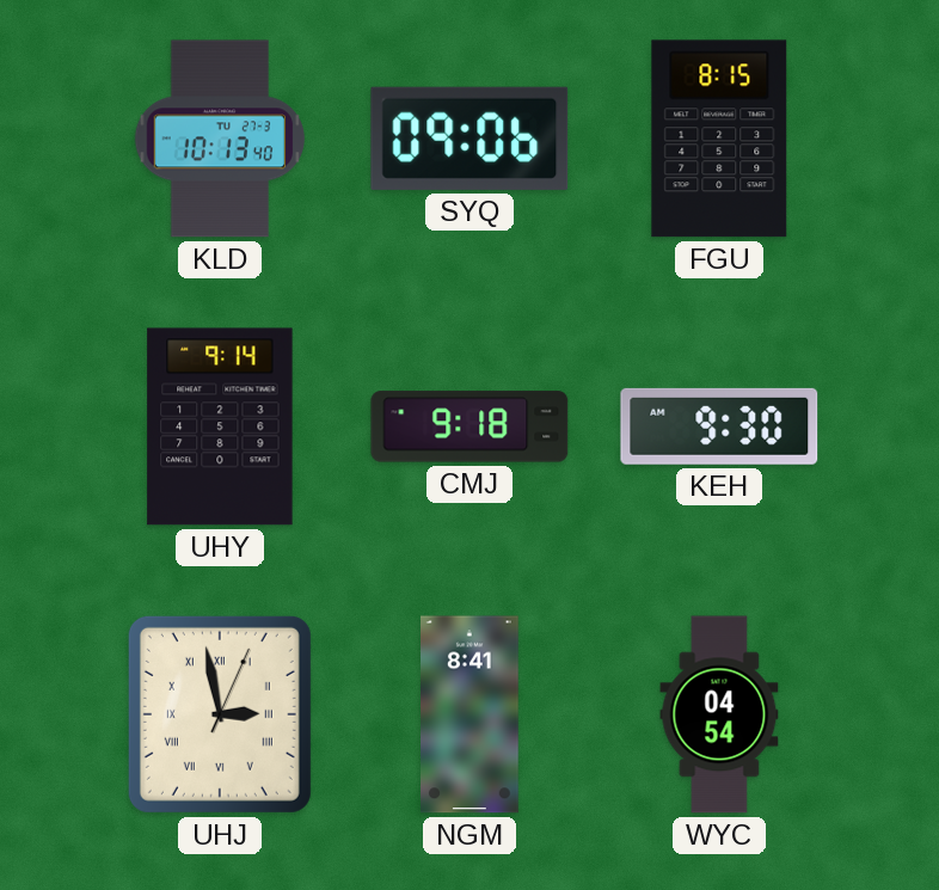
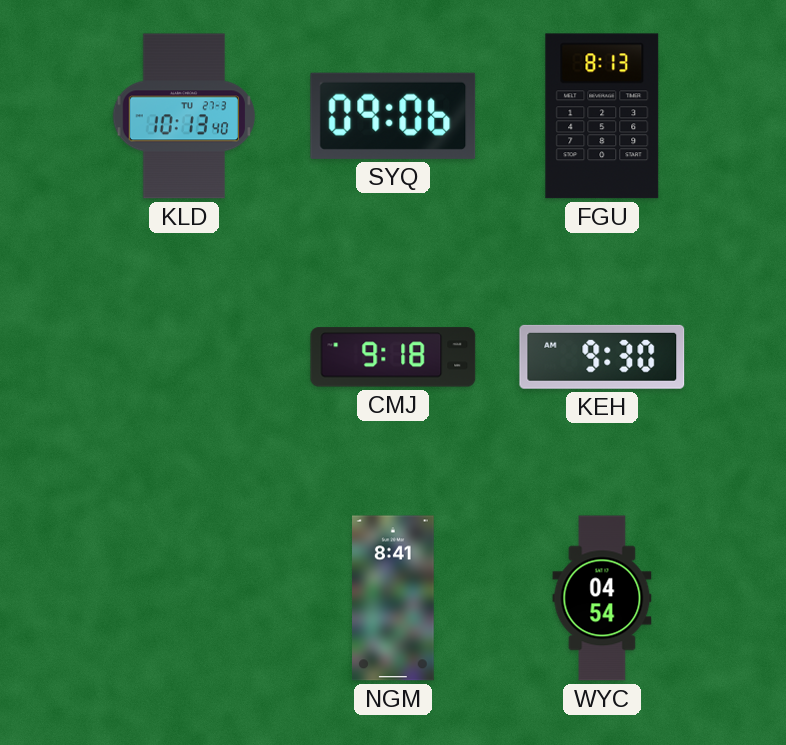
FGU: 8:15 -> 8:13 (602, 116)
UHY: 9:14 -> none (220, 426)
UHJ: 2:58 -> none (220, 714)
